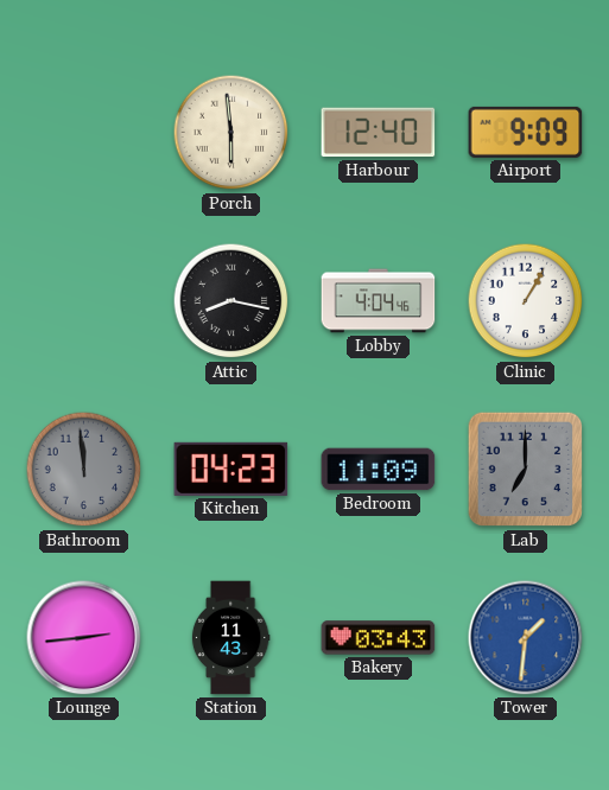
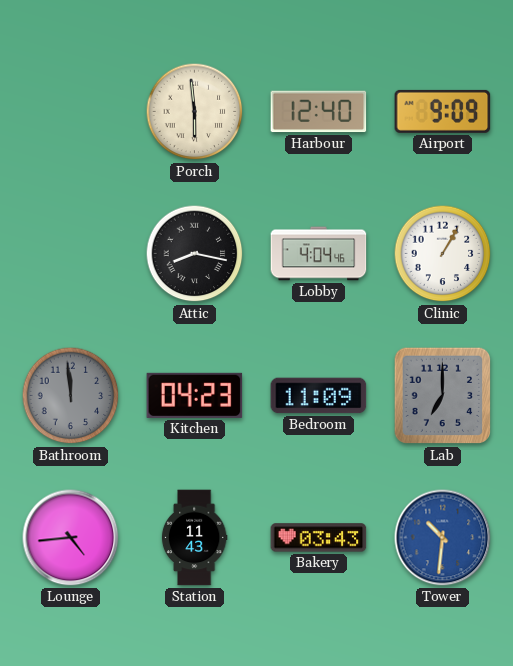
Lounge: 2:44 -> 4:44 (71, 538)
Tower: 1:31 -> 10:31 (443, 538)
